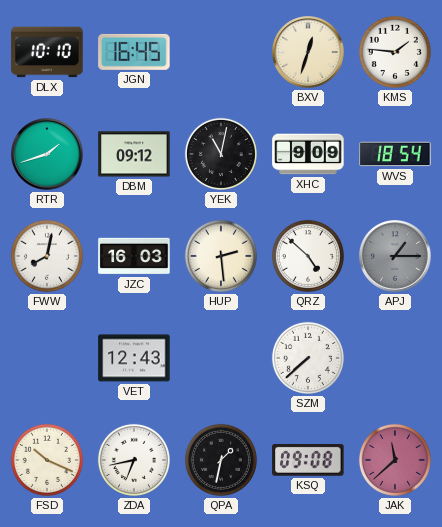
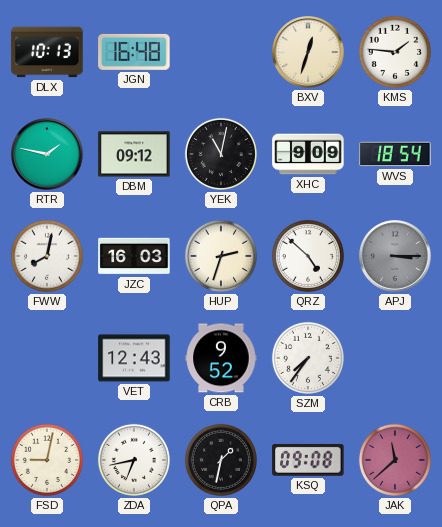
DLX: 10:10 -> 10:13 (47, 52)
JGN: 16:45 -> 16:48 (134, 52)
RTR: 1:42 -> 1:47 (47, 154)
HUP: 2:29 -> 2:33 (221, 256)
APJ: 1:15 -> 3:15 (395, 256)
CRB: none -> 9:52 (221, 358)
SZM: 7:38 -> 7:36 (308, 358)
FSD: 10:19 -> 9:02 (47, 460)
